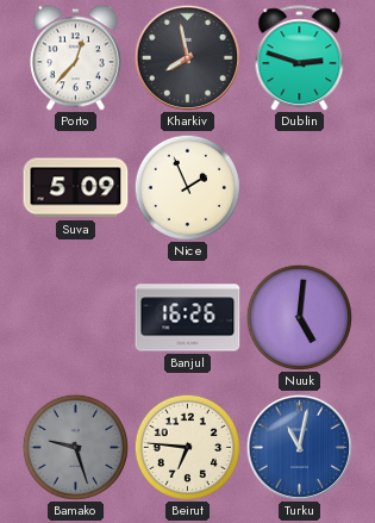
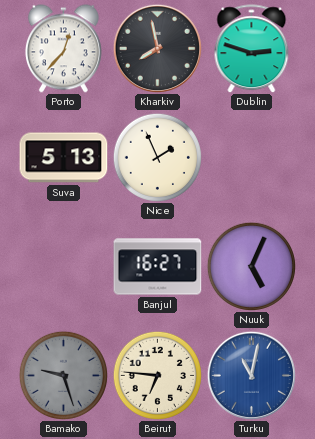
Suva: 5:09 -> 5:13 (64, 158)
Banjul: 16:26 -> 16:27 (158, 267)
Nuuk: 5:01 -> 5:04 (251, 266)
